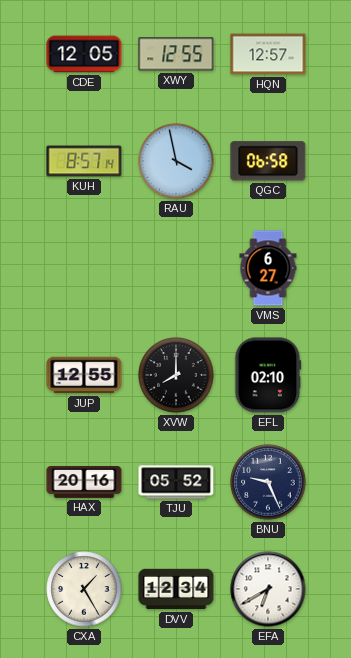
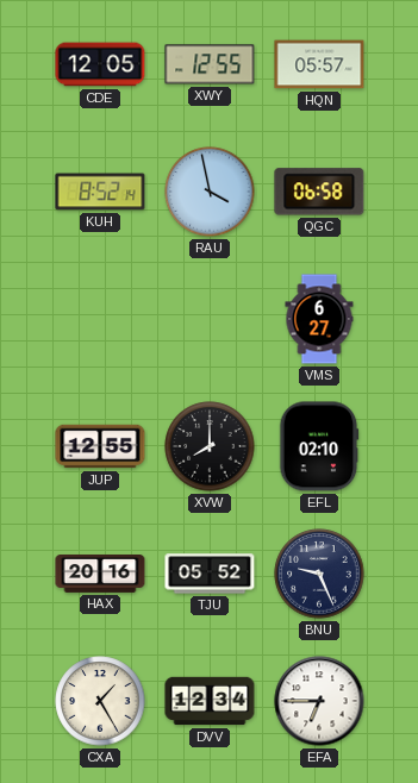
HQN: 12:57 -> 05:57 (319, 64)
KUH: 8:57 -> 8:52 (100, 192)
EFA: 6:40 -> 6:45 (319, 701)
